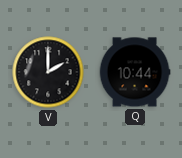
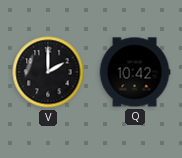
Q: 10:44 -> 10:42 (135, 72)
